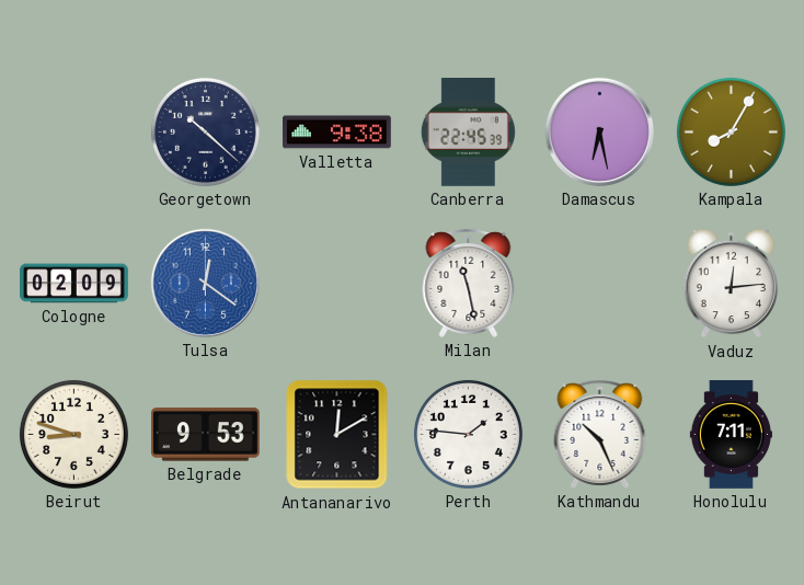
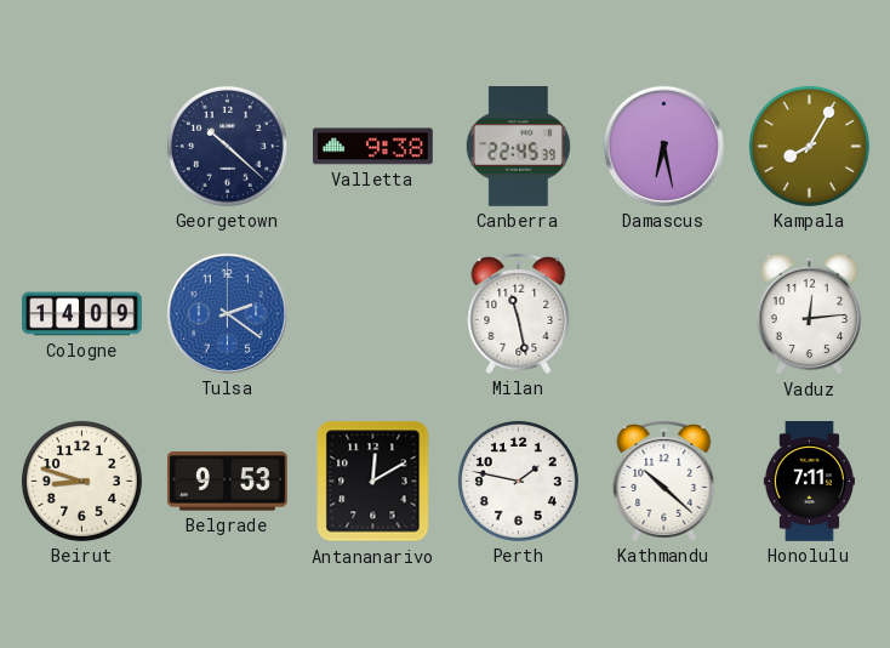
Cologne: 02:09 -> 14:09 (82, 314)
Tulsa: 12:21 -> 2:21 (227, 313)
Perth: 1:46 -> 1:47 (518, 481)
Kathmandu: 10:26 -> 10:22 (664, 482)
